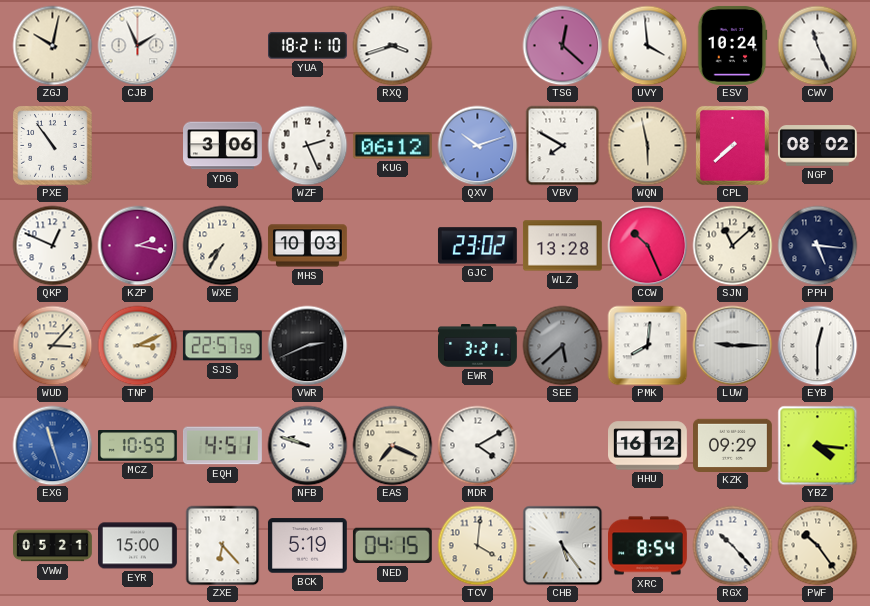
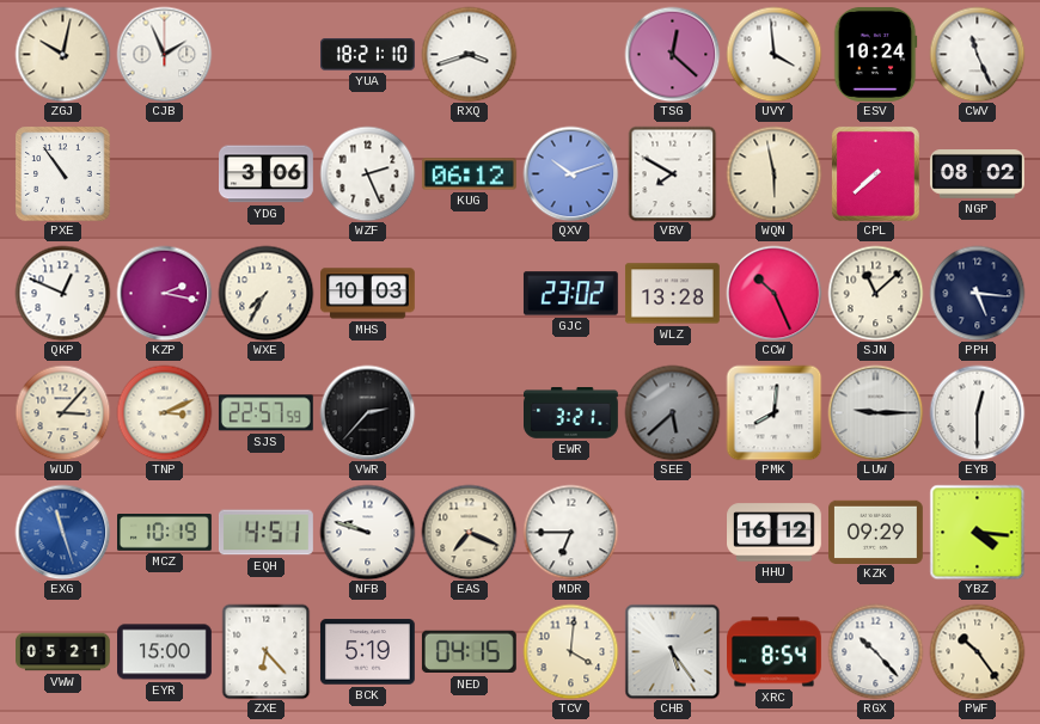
VWR: 2:41 -> 2:37 (367, 412)
MCZ: 10:59 -> 10:19 (165, 533)
MDR: 4:10 -> 6:45 (570, 532)
